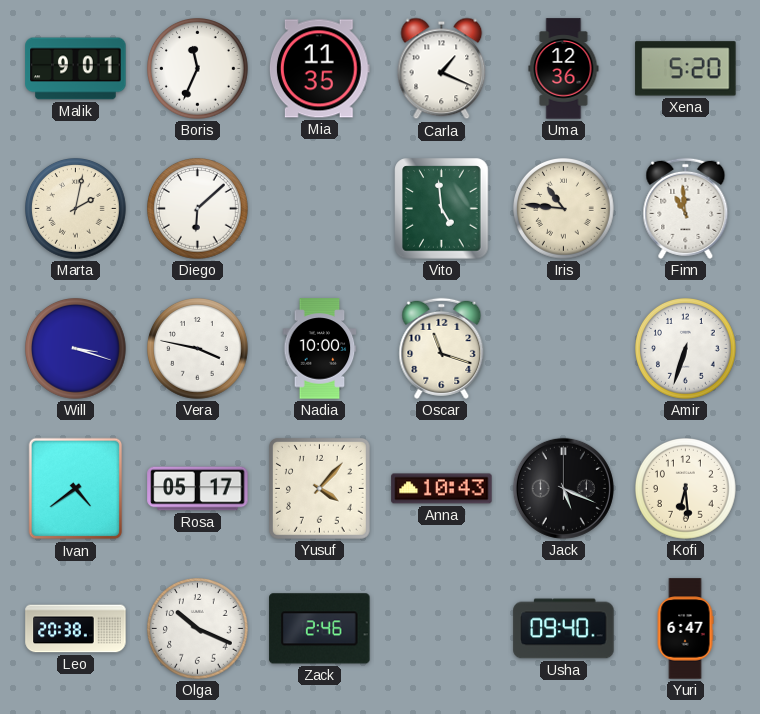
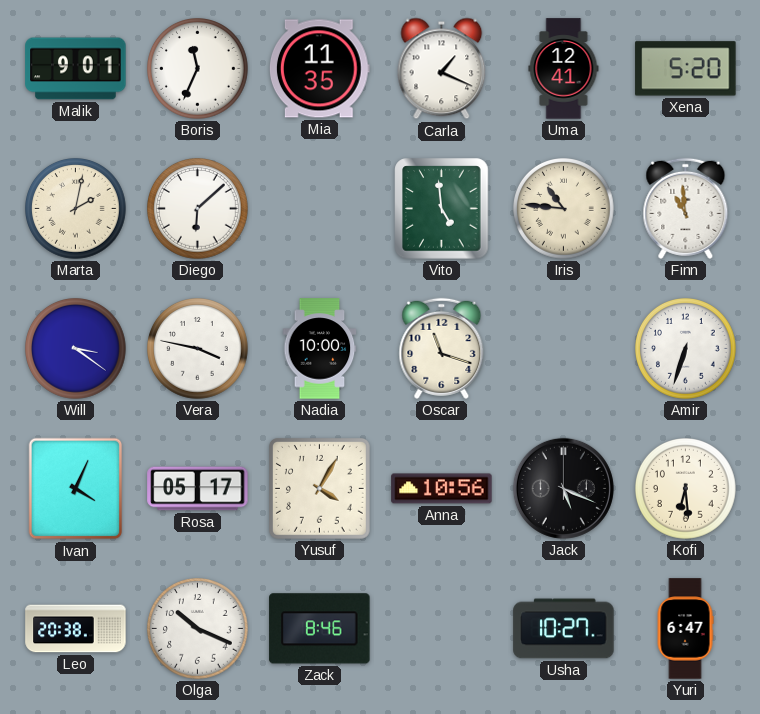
Uma: 12:36 -> 12:41 (564, 69)
Will: 3:18 -> 3:21 (76, 349)
Ivan: 4:39 -> 4:04 (76, 489)
Yusuf: 4:07 -> 4:05 (319, 488)
Anna: 10:43 -> 10:56 (442, 489)
Zack: 2:46 -> 8:46 (320, 629)
Usha: 09:40 -> 10:27 (564, 629)
